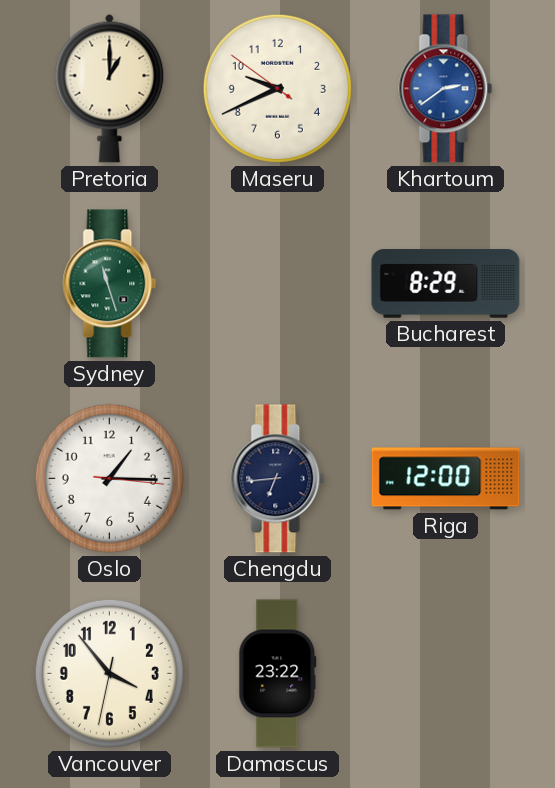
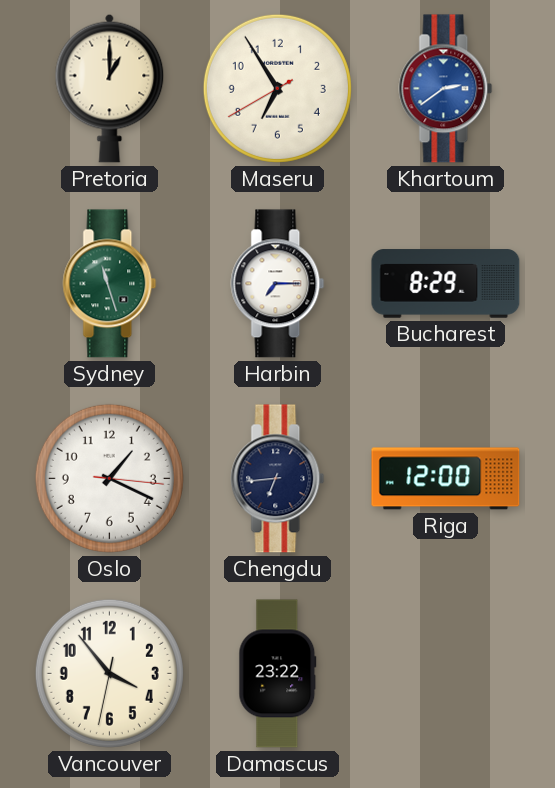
Maseru: 9:40 -> 6:54 (277, 88)
Harbin: none -> 7:15 (278, 284)
Oslo: 1:15 -> 1:19 (109, 478)
